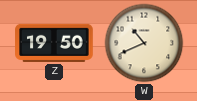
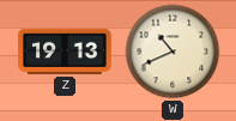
Z: 19:50 -> 19:13 (65, 52)
